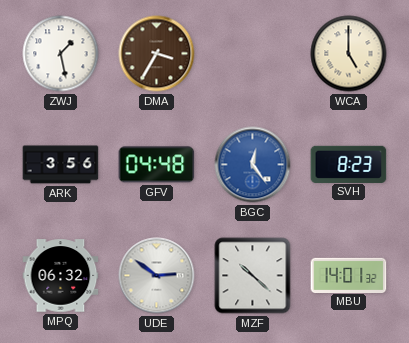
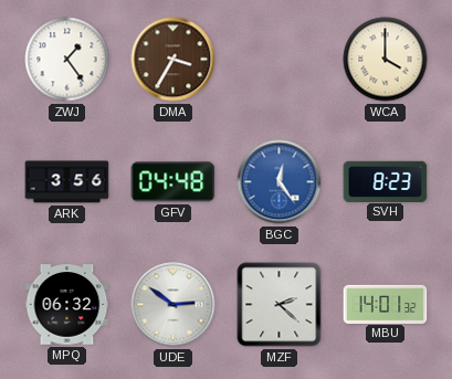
ZWJ: 1:28 -> 1:24 (67, 60)
WCA: 5:00 -> 4:00 (386, 60)
MZF: 10:22 -> 2:22 (280, 305)
